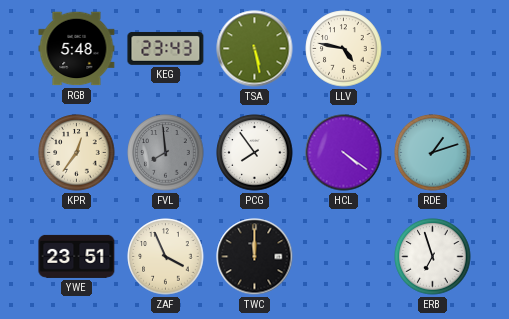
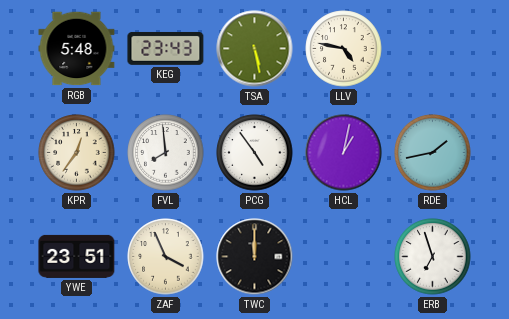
FVL dial: grey -> white (166, 153)
PCG: 7:54 -> 4:54 (255, 153)
HCL: 4:21 -> 1:02 (344, 153)
RDE: 1:12 -> 1:43 (433, 153)
